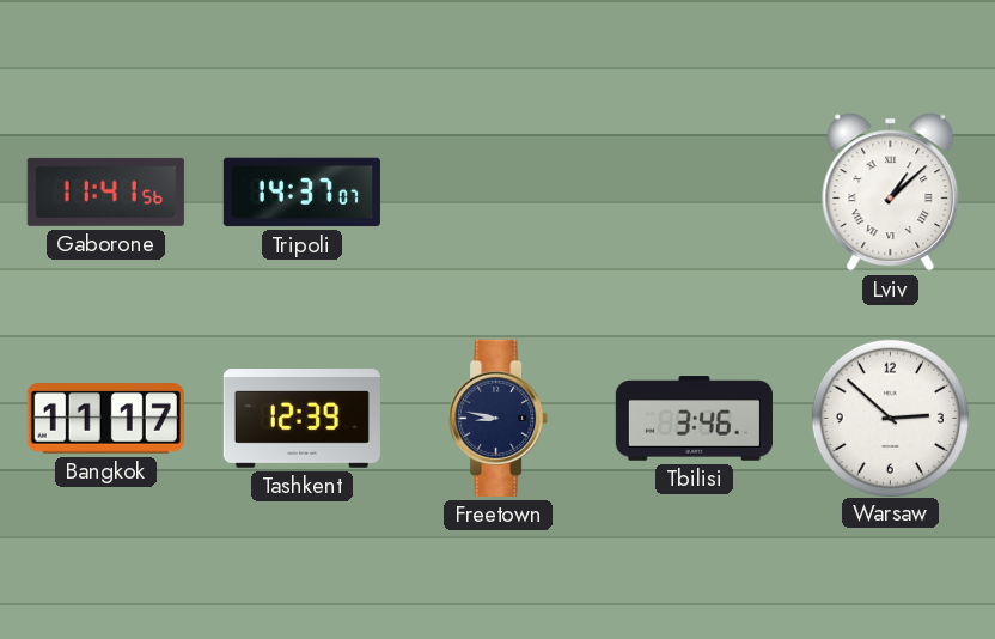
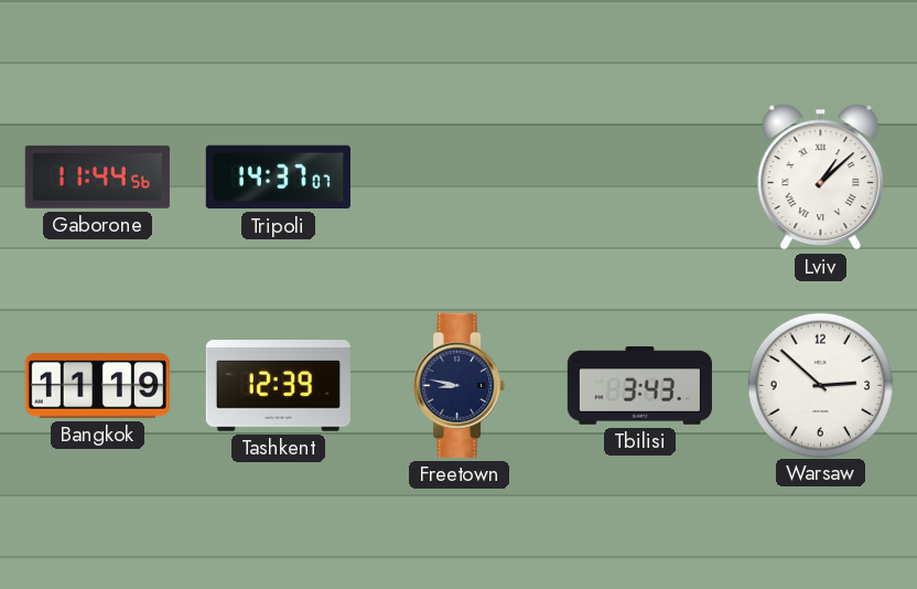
Gaborone: 11:41 -> 11:44 (97, 176)
Bangkok: 11:17 -> 11:19 (97, 386)
Tbilisi: 3:46 -> 3:43 (639, 386)
